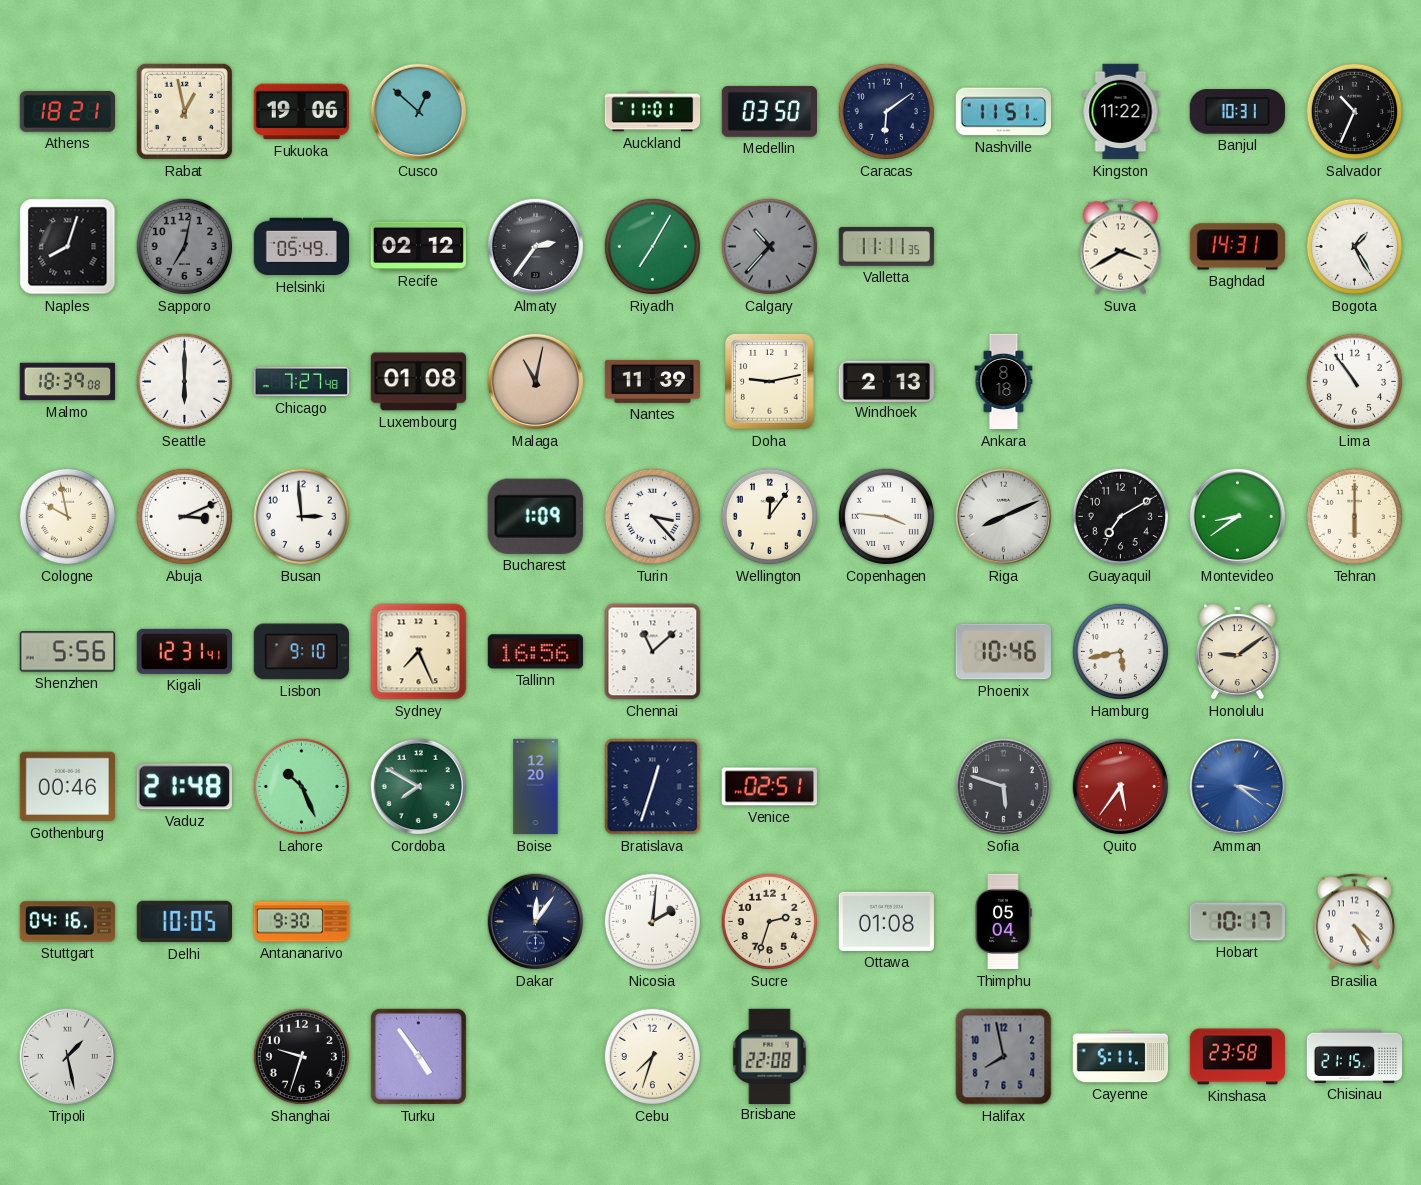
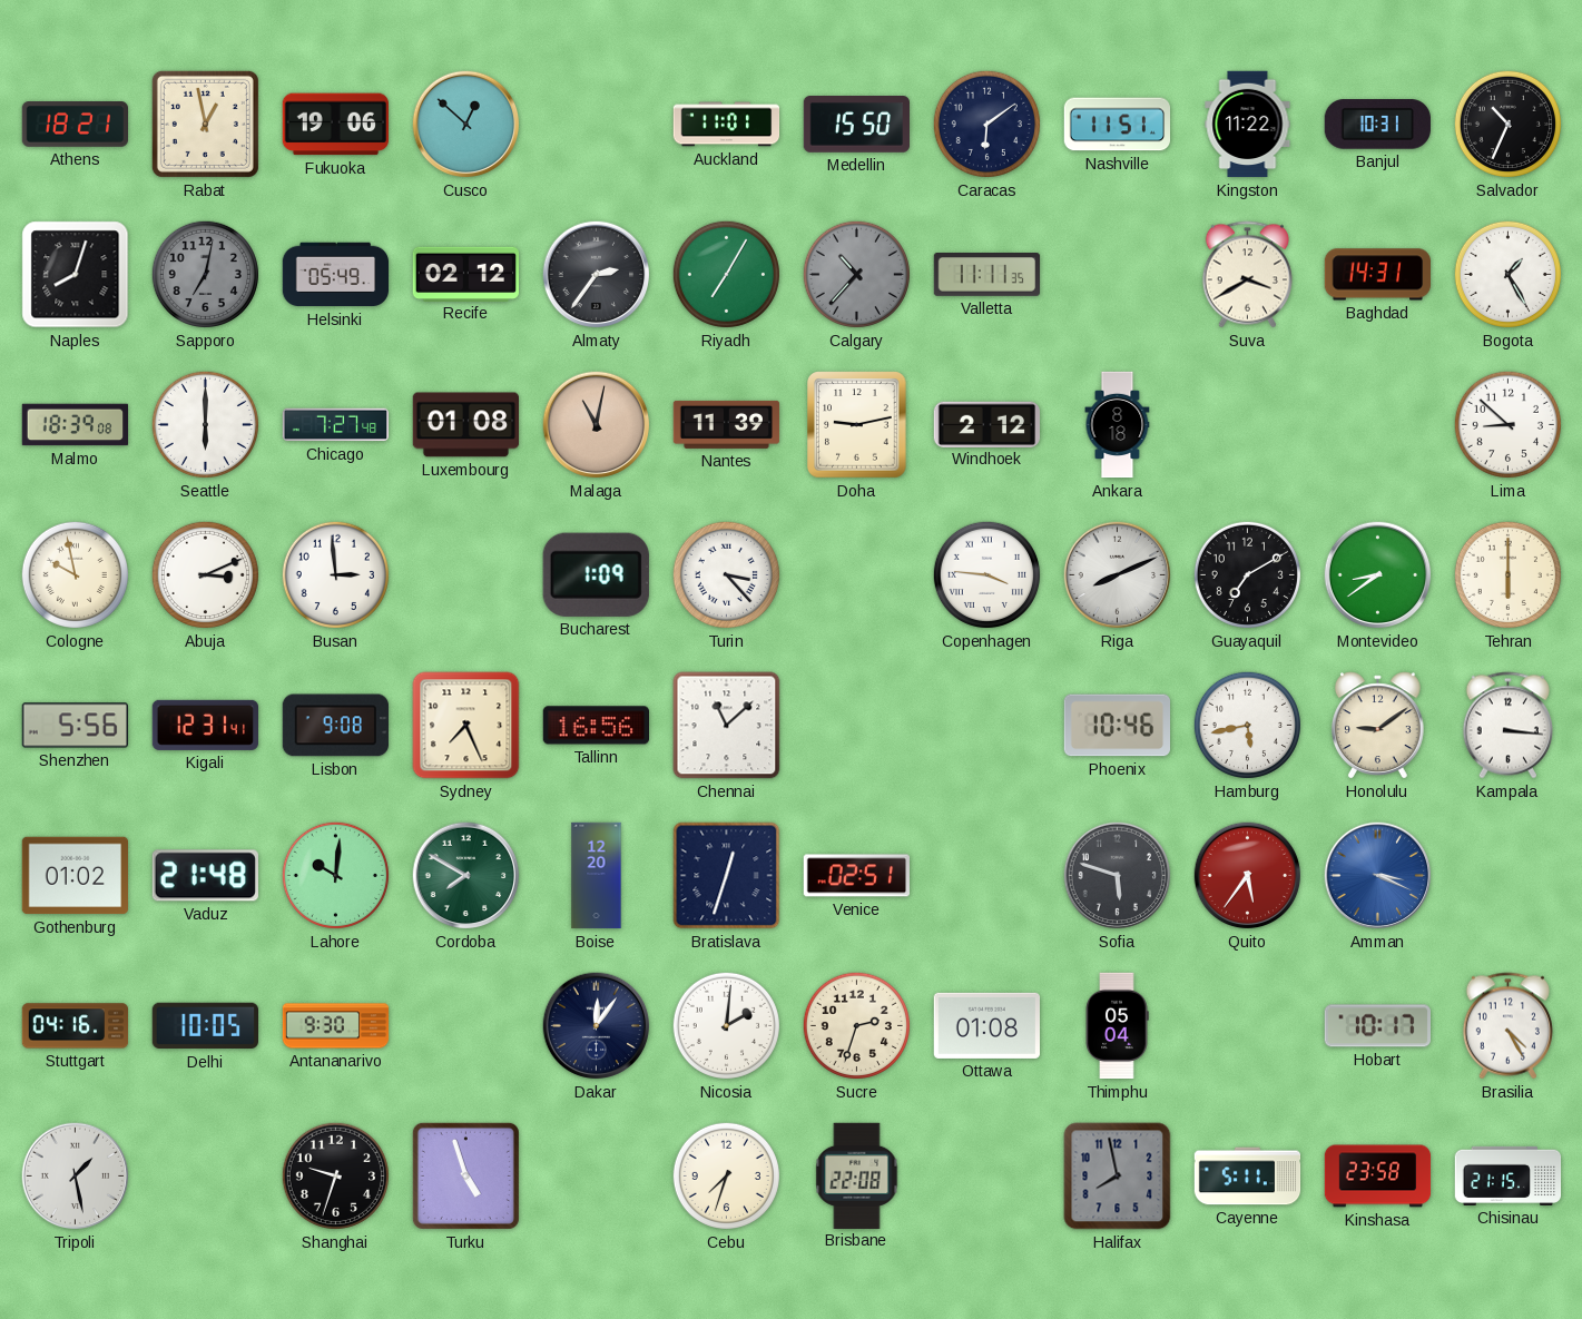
Medellin: 03:50 -> 15:50 (857, 125)
Windhoek: 2:13 -> 2:12 (986, 424)
Lima: 10:54 -> 8:52 (1507, 424)
Wellington: 12:06 -> none (769, 516)
Lisbon: 9:10 -> 9:08 (335, 726)
Kampala: none -> 3:16 (1507, 726)
Gothenburg: 00:46 -> 01:02 (75, 876)
Lahore: 10:26 -> 10:01 (335, 875)
Amman: 3:21 -> 3:19 (1378, 876)
Turku: 4:54 -> 4:57 (465, 1175)
